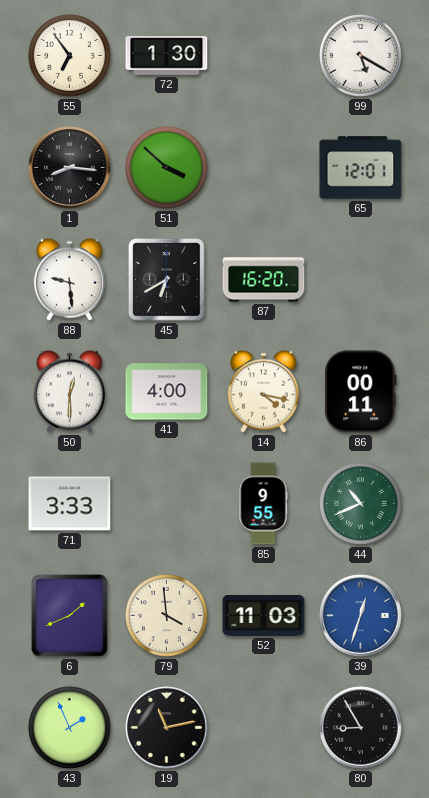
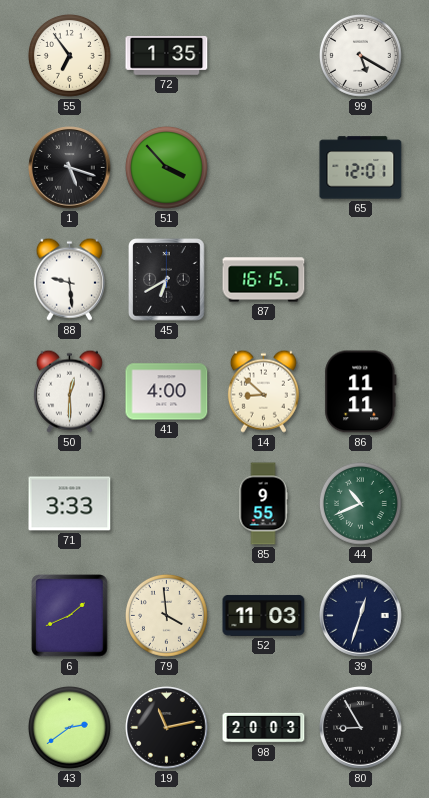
72: 1:30 -> 1:35 (167, 56)
1: 8:16 -> 5:18 (70, 168)
51: 3:52 -> 3:53 (166, 167)
87: 16:20 -> 16:15 (264, 280)
14: 4:17 -> 8:52 (263, 391)
86: 00:11 -> 11:11 (361, 392)
39 dial: blue -> navy (361, 616)
43: 1:56 -> 2:39 (69, 727)
98: none -> 20:03 (264, 728)
